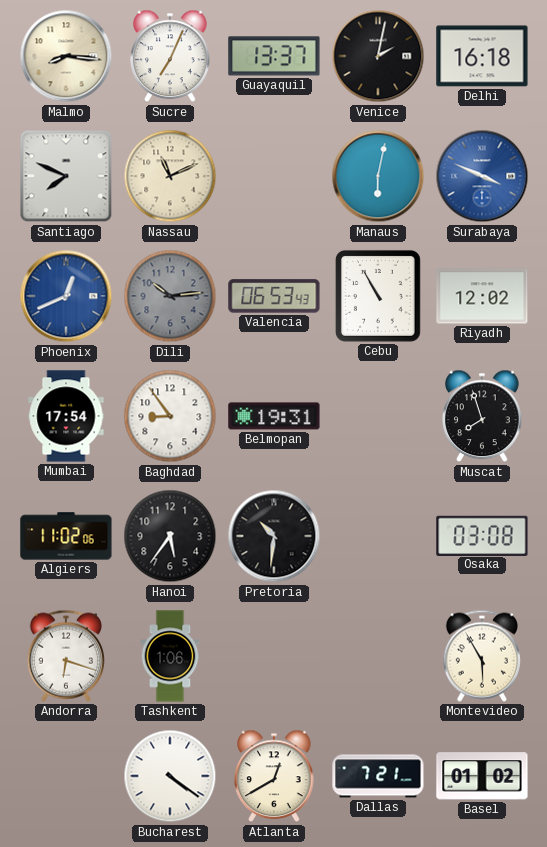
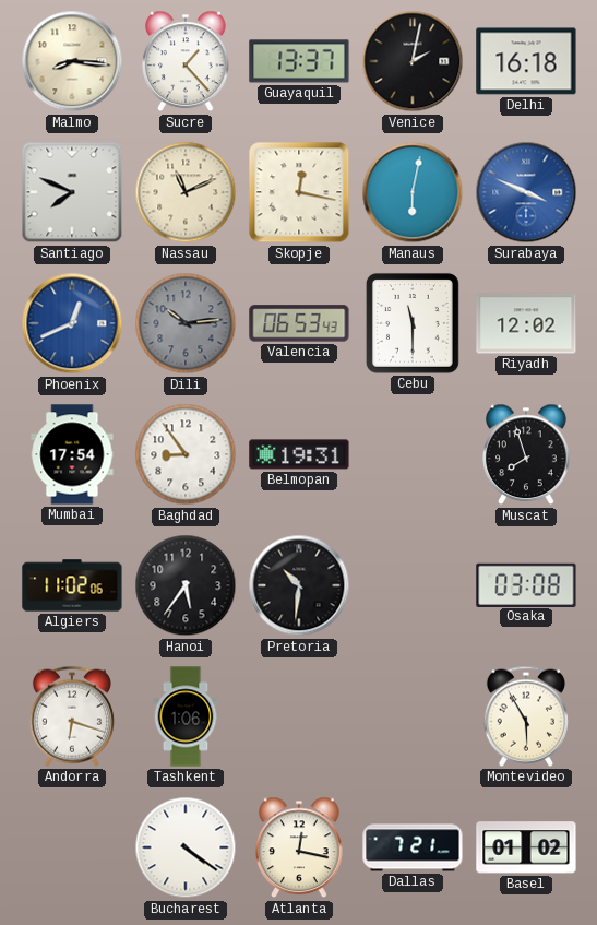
Sucre: 7:04 -> 1:23 (186, 61)
Skopje: none -> 12:17 (299, 192)
Cebu: 10:55 -> 11:30 (413, 323)
Atlanta: 12:40 -> 12:17 (299, 847)
